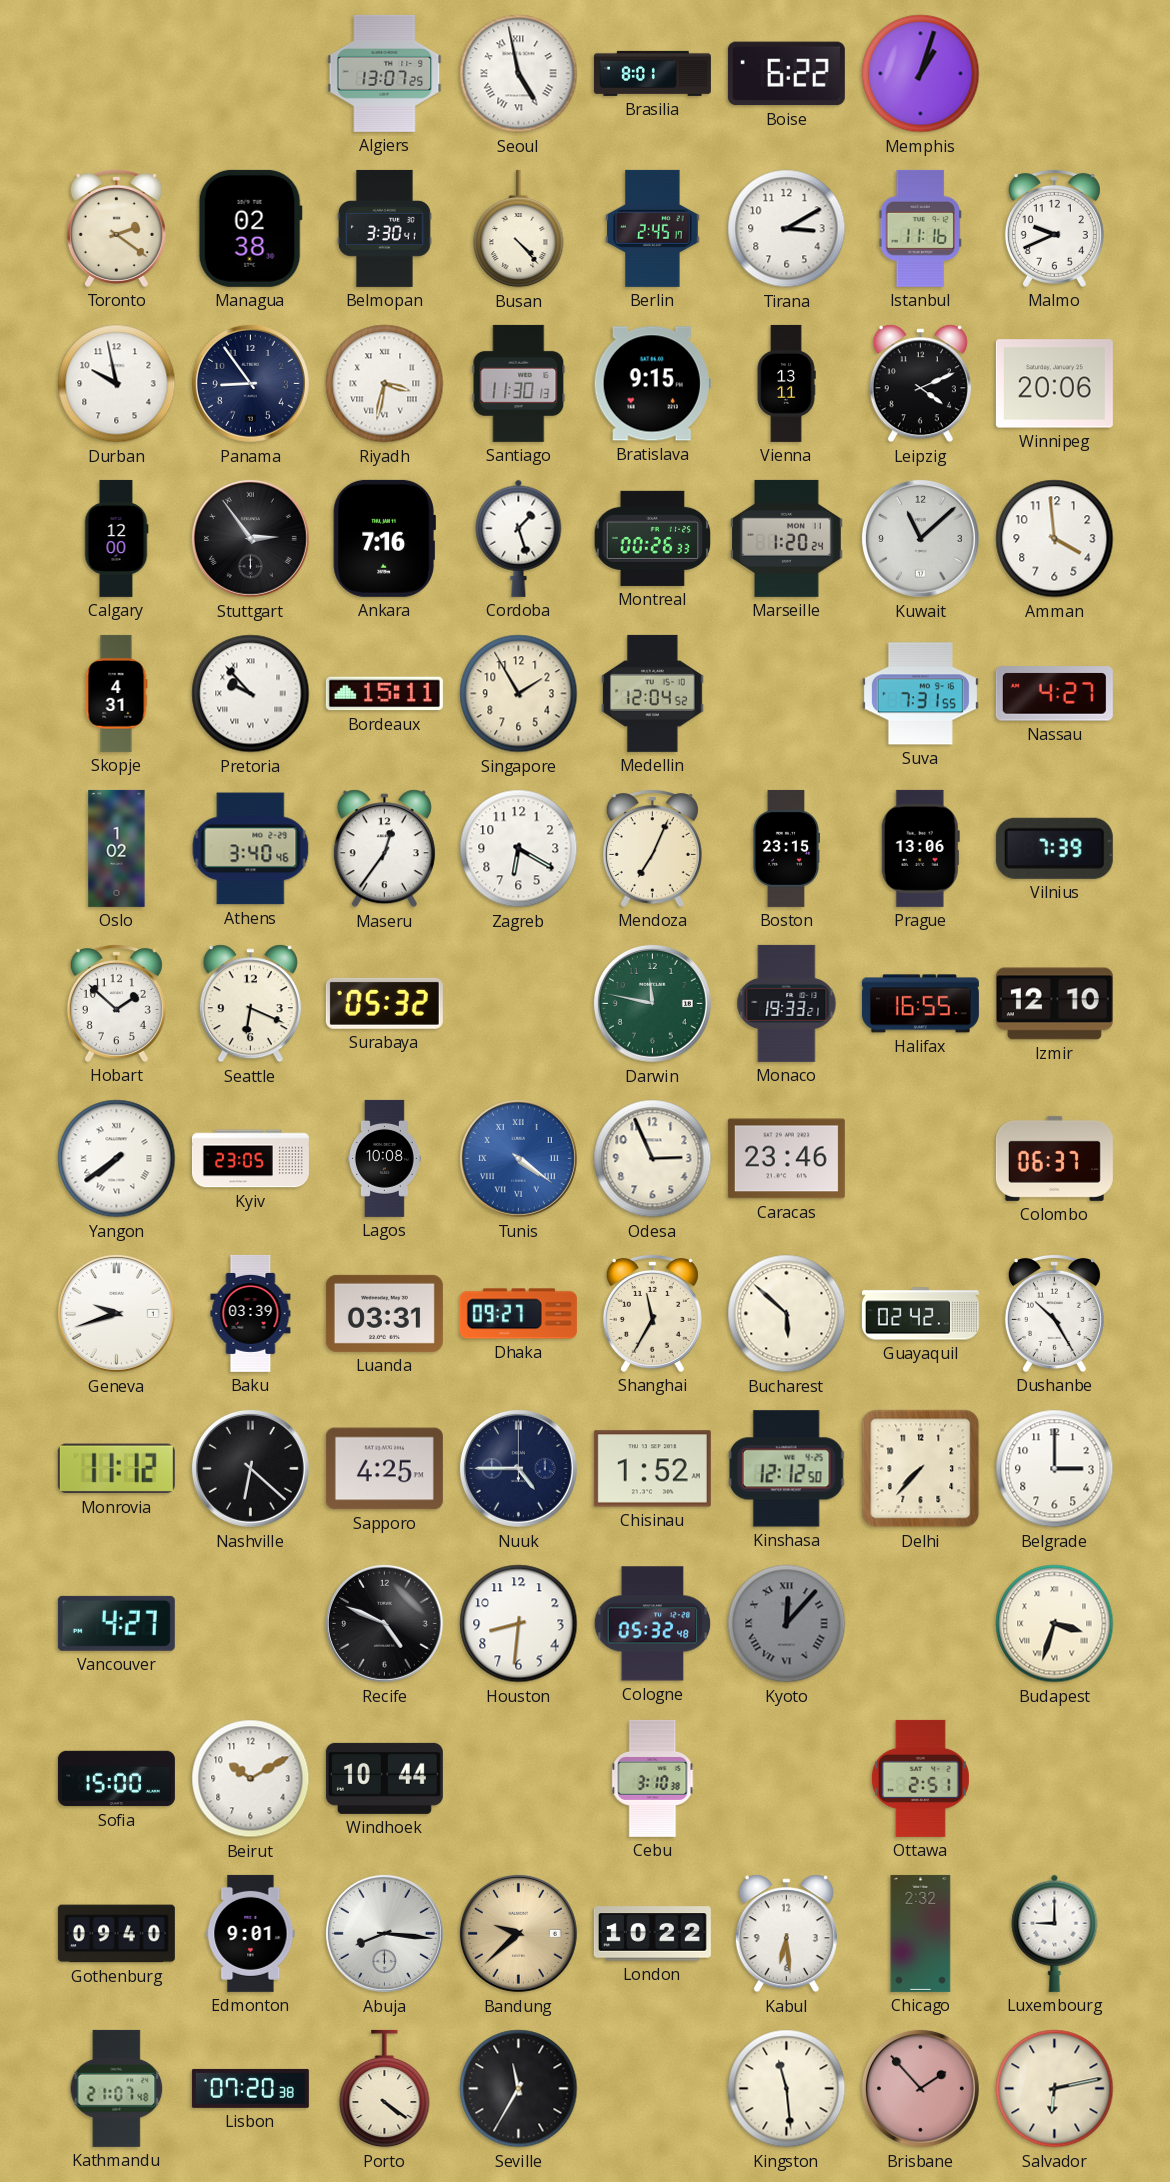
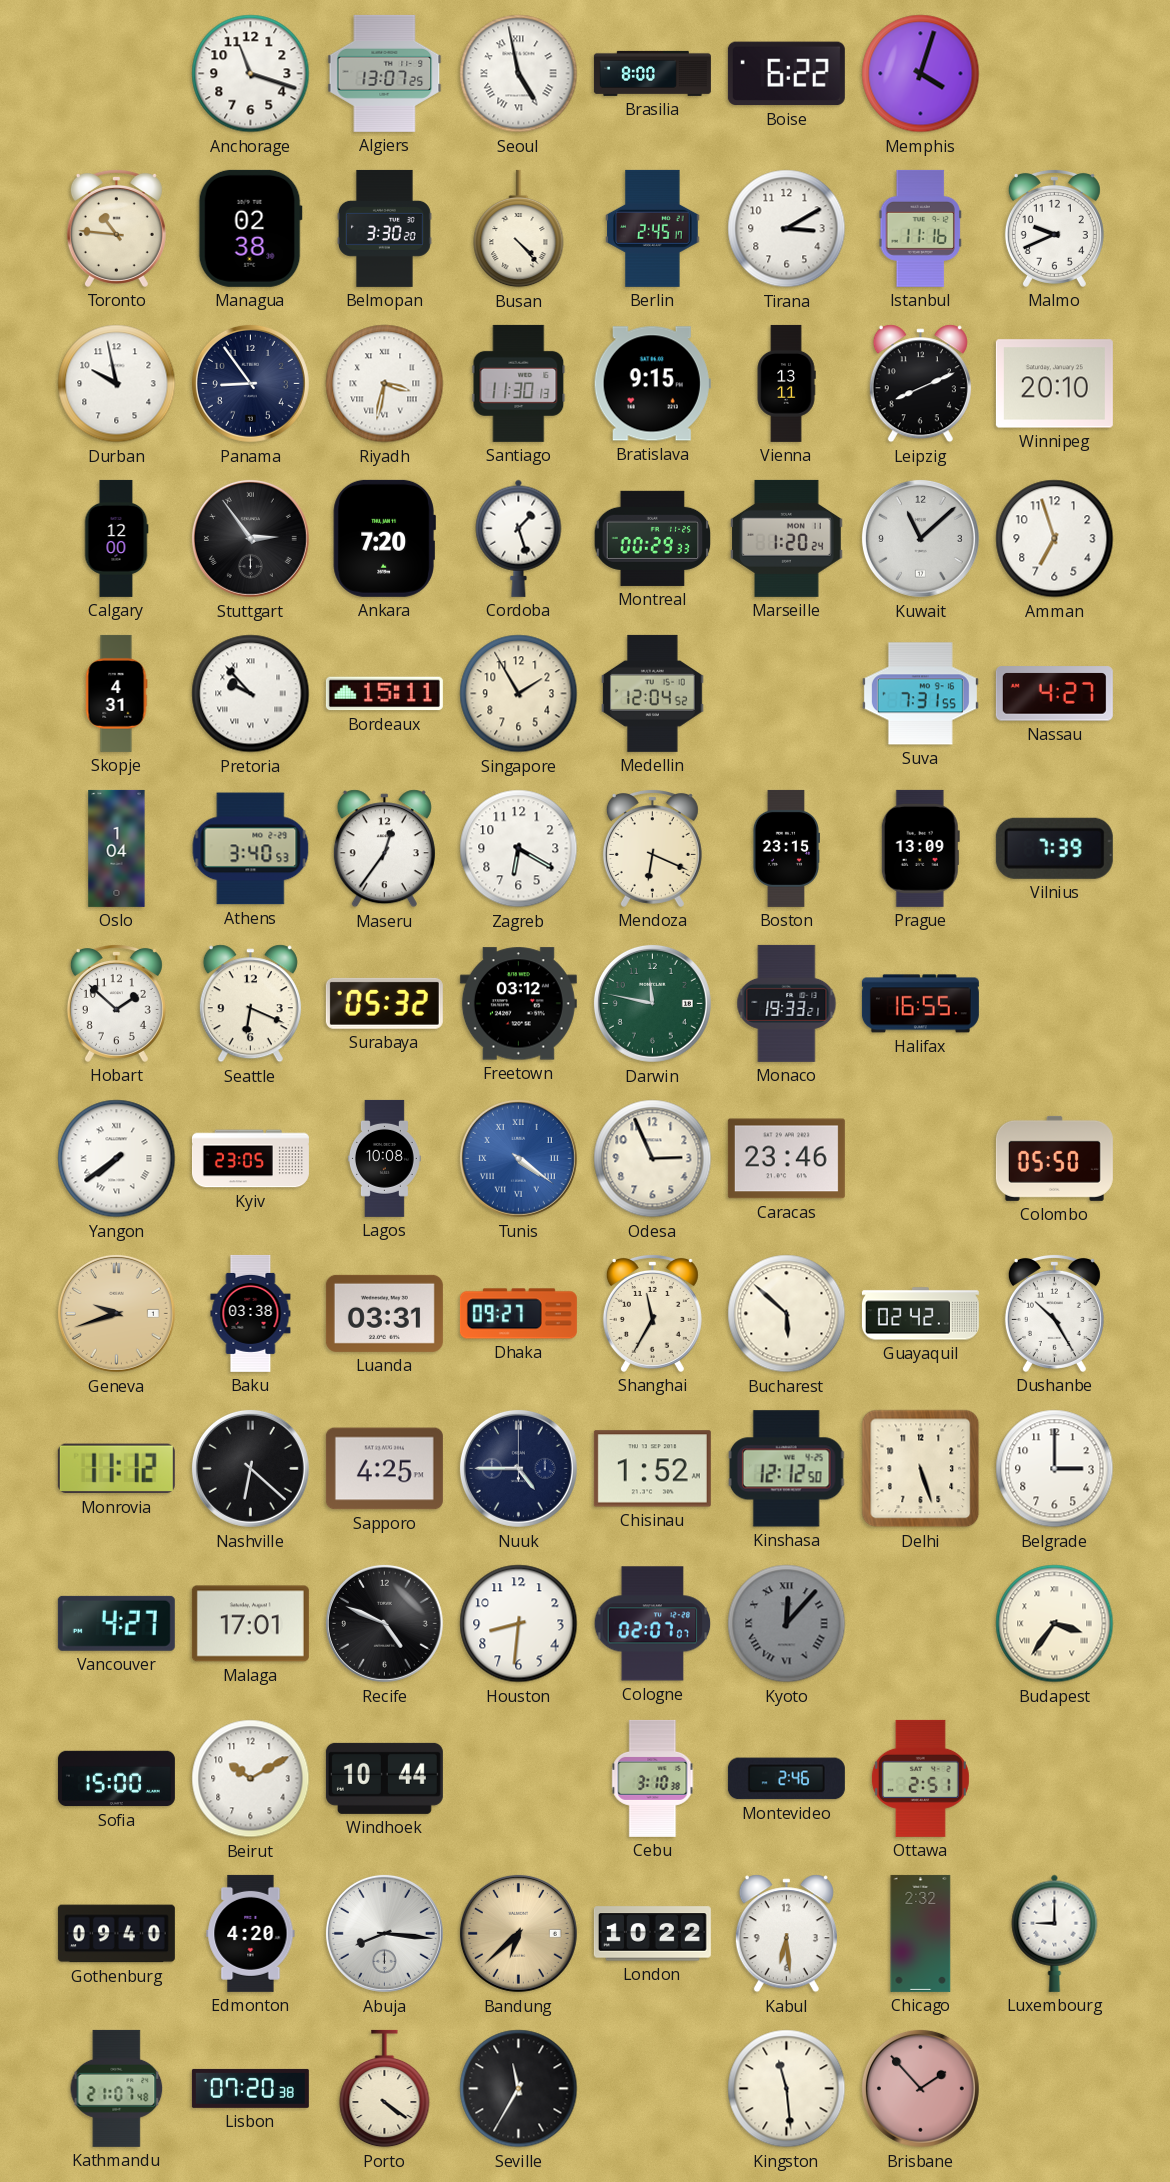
Anchorage: none -> 11:18 (251, 74)
Brasilia: 8:01 -> 8:00 (652, 73)
Memphis: 1:03 -> 4:03 (921, 74)
Toronto: 2:21 -> 10:46 (116, 228)
Belmopan: 3:30:41 -> 3:30:20 (385, 228)
Leipzig: 4:11 -> 8:11 (920, 384)
Winnipeg: 20:06 -> 20:10 (1054, 384)
Ankara: 7:16 -> 7:20 (384, 538)
Montreal: 00:26 -> 00:29 (653, 538)
Amman: 3:59 -> 6:57 (1055, 539)
Oslo: 1:02 -> 1:04 (117, 848)
Athens: 3:40:46 -> 3:40:53 (251, 849)
Mendoza: 7:04 -> 6:19 (652, 848)
Prague: 13:06 -> 13:09 (920, 848)
Freetown: none -> 03:12 (518, 1004)
Izmir: 12:10 -> none (1054, 1004)
Colombo: 06:37 -> 05:50 (1054, 1158)
Geneva dial: white -> champagne (116, 1313)
Baku: 03:39 -> 03:38 (251, 1313)
Delhi: 7:37 -> 5:27 (921, 1469)
Malaga: none -> 17:01 (250, 1624)
Cologne: 05:32 -> 02:07 (653, 1624)
Budapest: 3:33 -> 3:36 (1055, 1624)
Montevideo: none -> 2:46 (786, 1779)
Edmonton: 9:01 -> 4:20 (251, 1933)
Bandung: 9:38 -> 6:38 (518, 1933)
Salvador: 6:13 -> none (1055, 2089)
